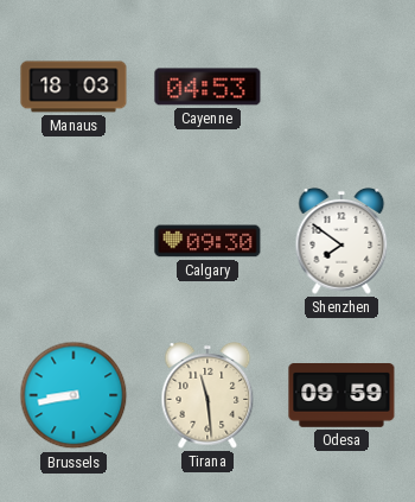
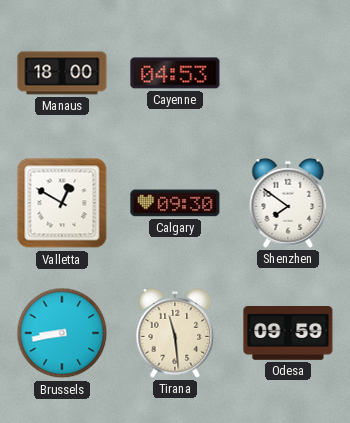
Manaus: 18:03 -> 18:00 (62, 73)
Valletta: none -> 12:50 (62, 203)
